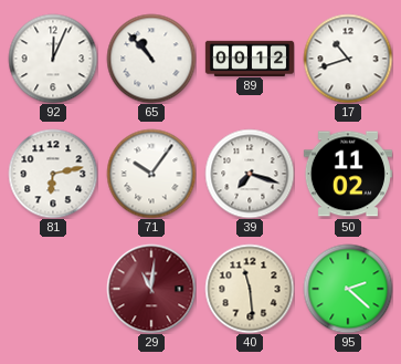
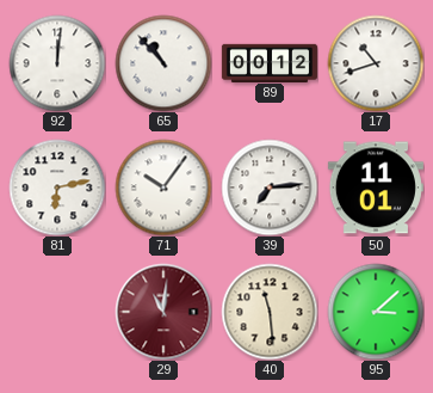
92: 12:04 -> 12:01 (57, 63)
39: 7:18 -> 7:14 (270, 188)
50: 11:02 -> 11:01 (376, 188)
95: 2:22 -> 3:08 (376, 312)
